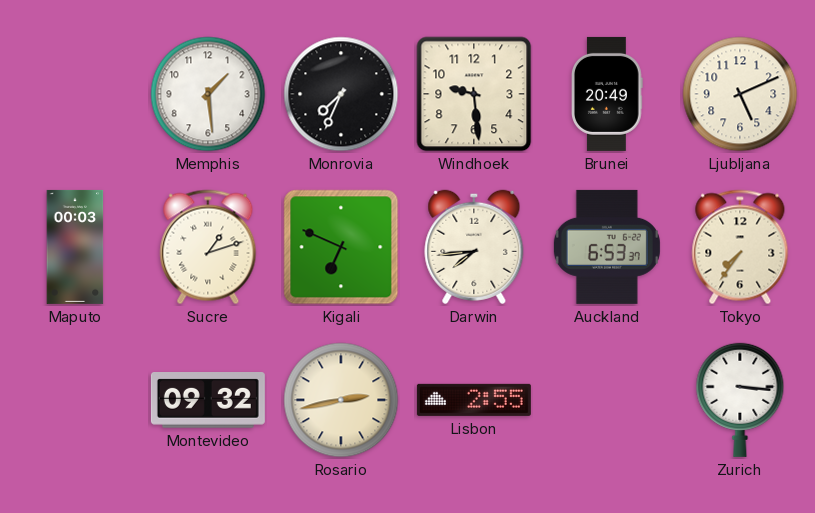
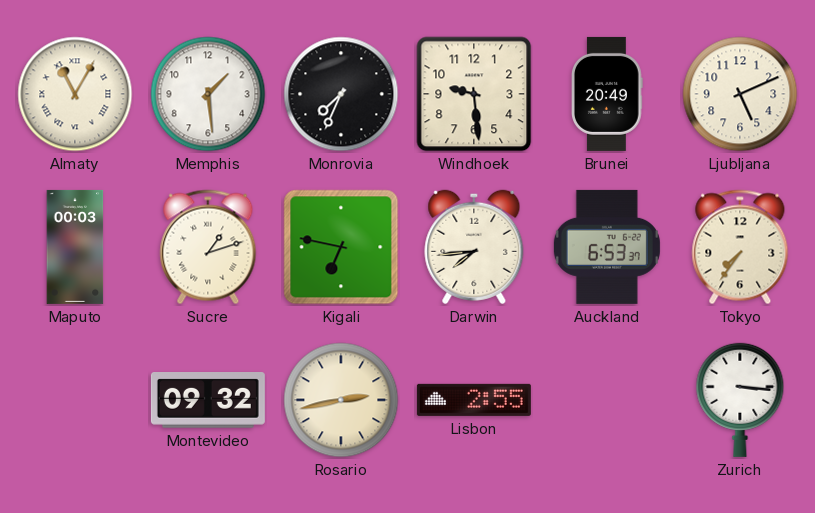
Almaty: none -> 11:05 (75, 94)
Kigali: 6:49 -> 6:47 (341, 247)
